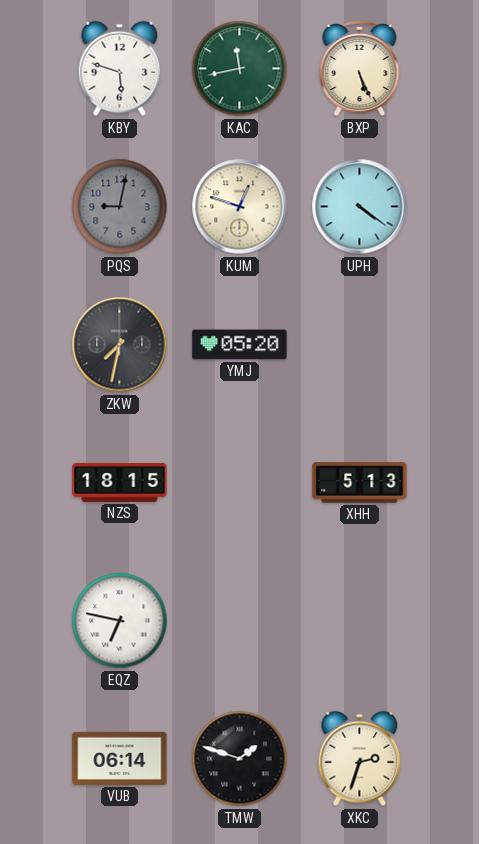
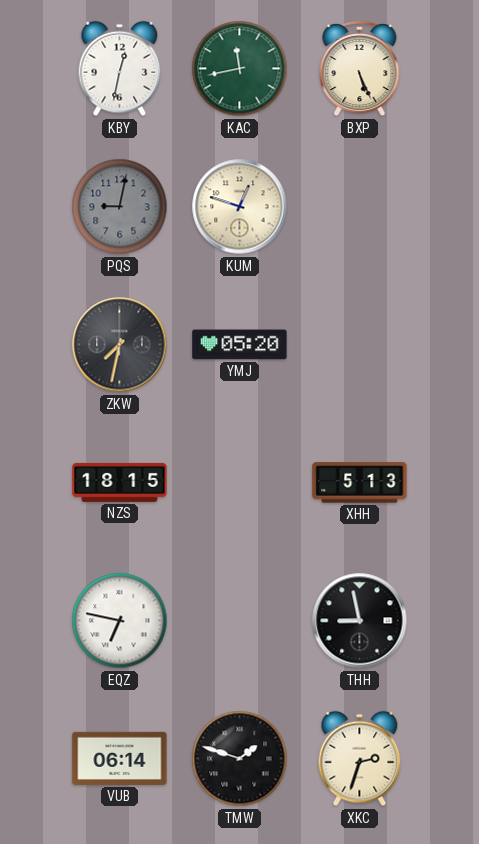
KBY: 5:48 -> 12:32 (120, 69)
UPH: 4:21 -> none (360, 207)
THH: none -> 8:58 (360, 621)
